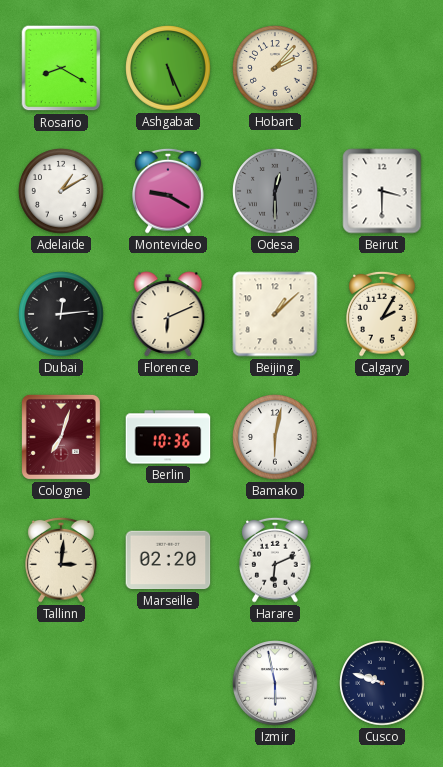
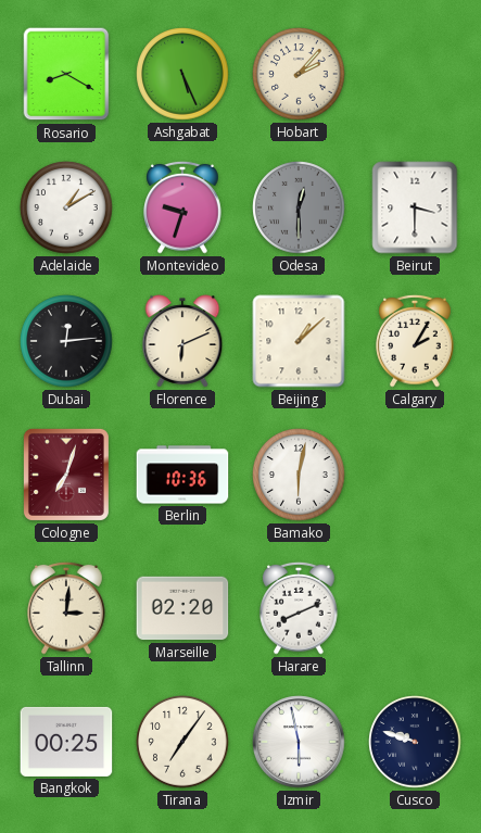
Montevideo: 9:20 -> 9:33 (182, 207)
Harare: 6:11 -> 8:11 (299, 608)
Bangkok: none -> 00:25 (66, 742)
Tirana: none -> 7:06 (182, 742)
